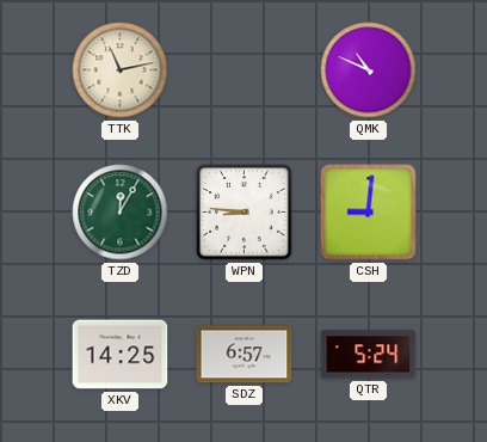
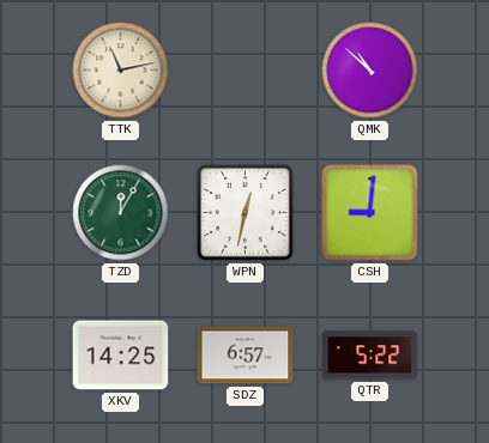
QMK: 10:49 -> 10:52 (370, 71)
WPN: 8:46 -> 12:32 (246, 213)
QTR: 5:24 -> 5:22 (370, 356)
